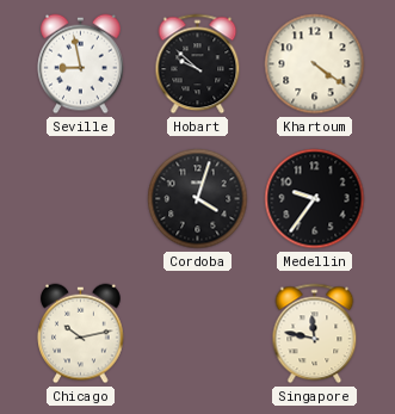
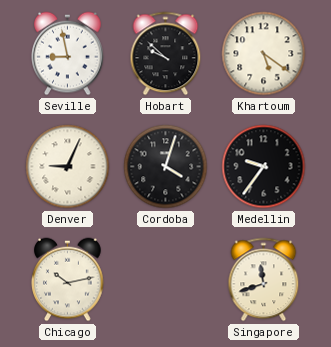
Khartoum: 4:21 -> 5:21 (264, 54)
Denver: none -> 9:04 (68, 167)
Singapore: 11:47 -> 11:42 (264, 280)
